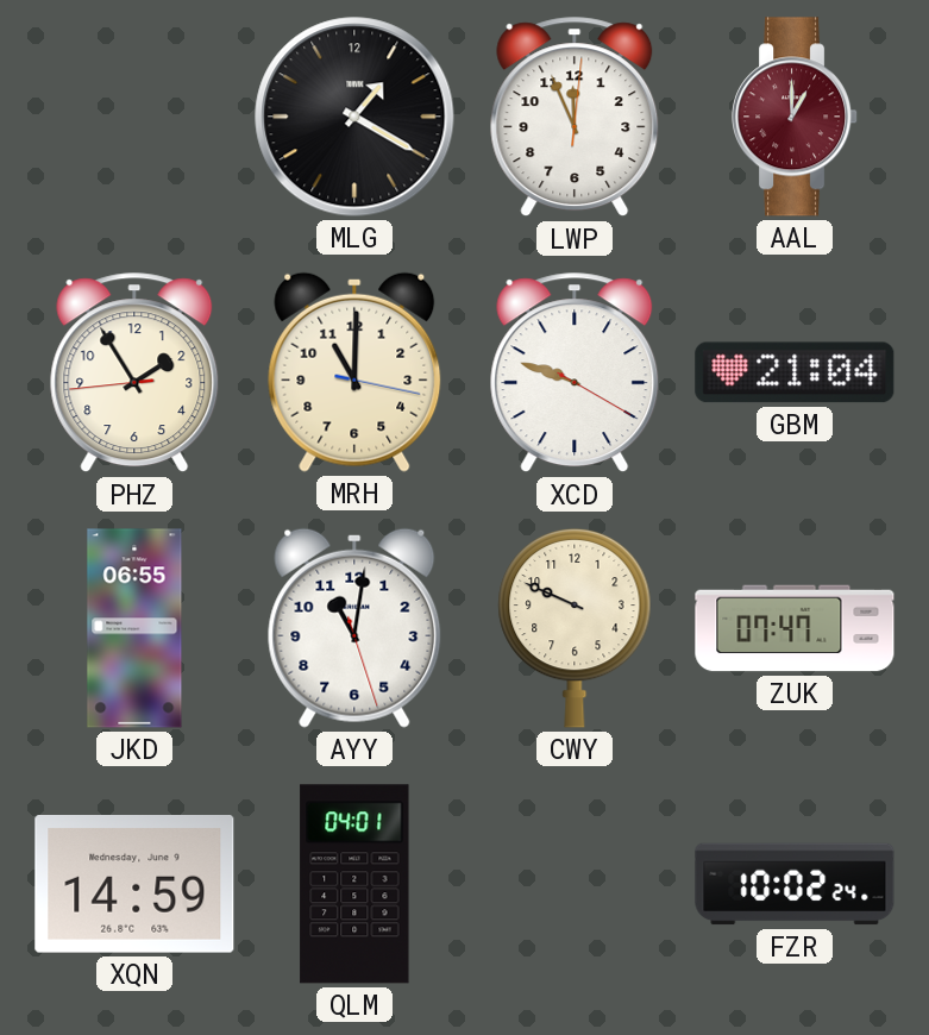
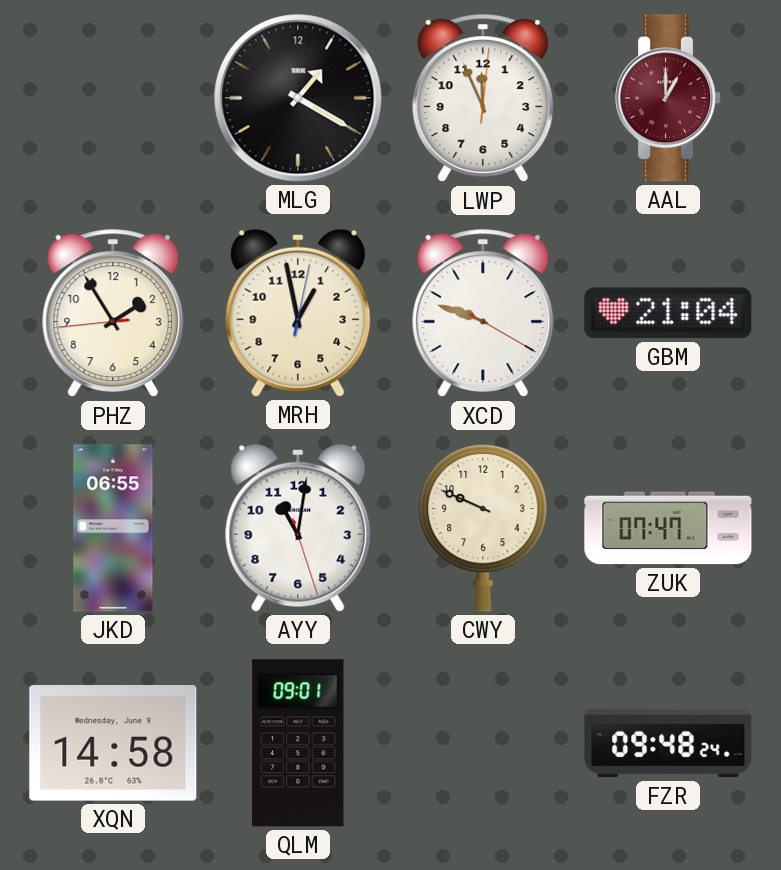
MRH: 11:00 -> 12:58 (298, 313)
XQN: 14:59 -> 14:58 (113, 743)
QLM: 04:01 -> 09:01 (298, 743)
FZR: 10:02 -> 09:48 (668, 743)
